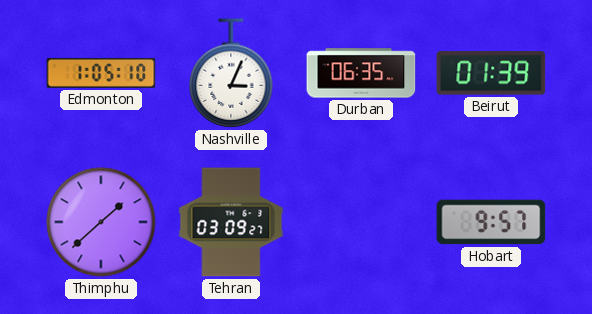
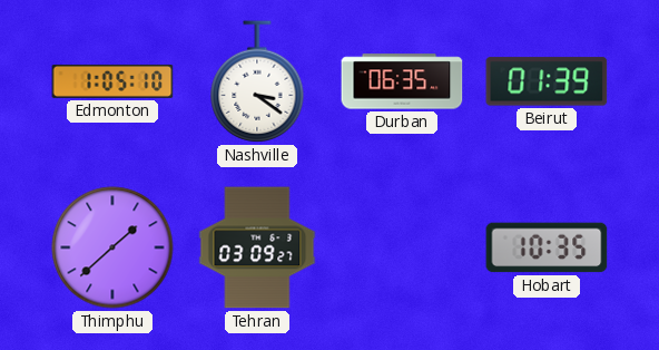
Nashville: 3:04 -> 3:21 (257, 81)
Hobart: 9:57 -> 10:35 (547, 247)
